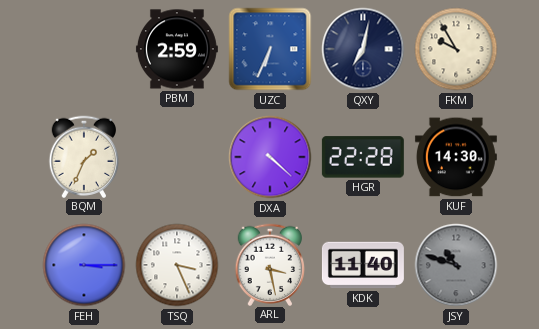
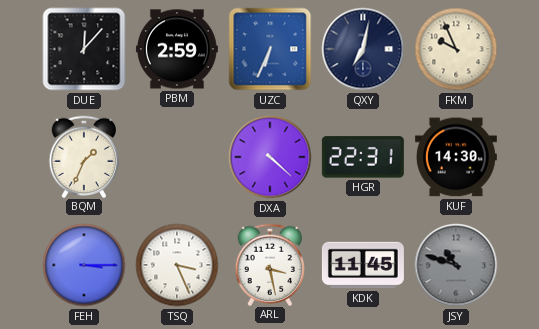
DUE: none -> 12:07 (84, 49)
FKM: 9:55 -> 9:56 (456, 49)
HGR: 22:28 -> 22:31 (363, 157)
KDK: 11:40 -> 11:45 (363, 265)
